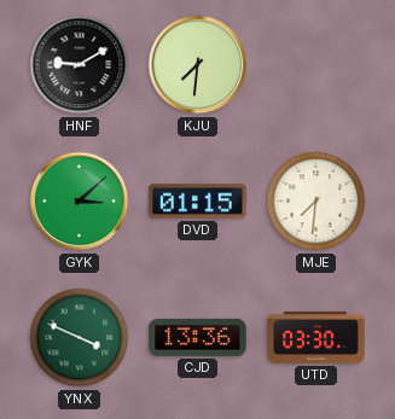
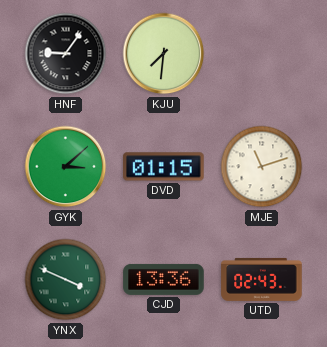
HNF: 9:10 -> 9:06 (66, 54)
MJE: 7:31 -> 11:12 (262, 167)
UTD: 03:30 -> 02:43 (262, 279)
